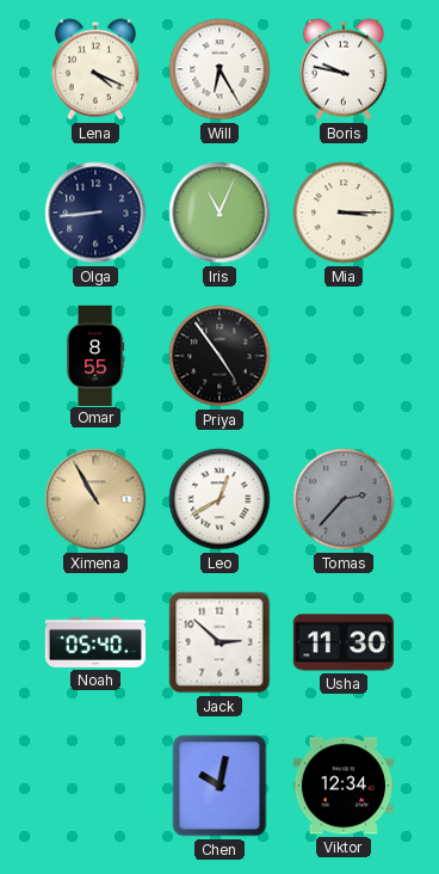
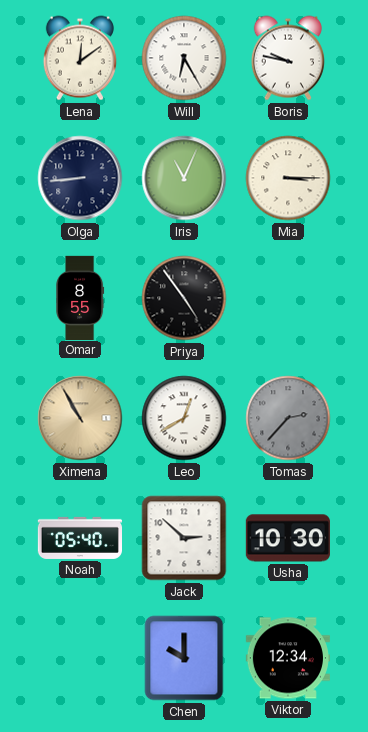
Lena: 4:19 -> 12:09 (80, 58)
Usha: 11:30 -> 10:30 (288, 538)
Chen: 10:02 -> 10:00 (184, 658)
